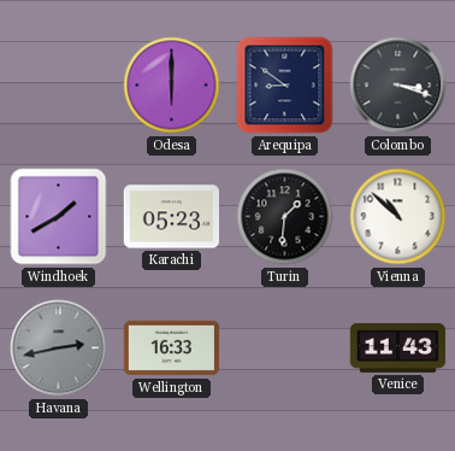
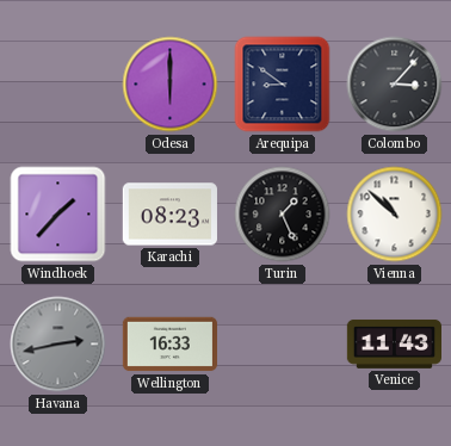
Colombo: 3:18 -> 3:07 (395, 85)
Windhoek: 1:40 -> 1:37 (58, 215)
Karachi: 05:23 -> 08:23 (169, 215)
Turin: 1:31 -> 1:26 (283, 215)
